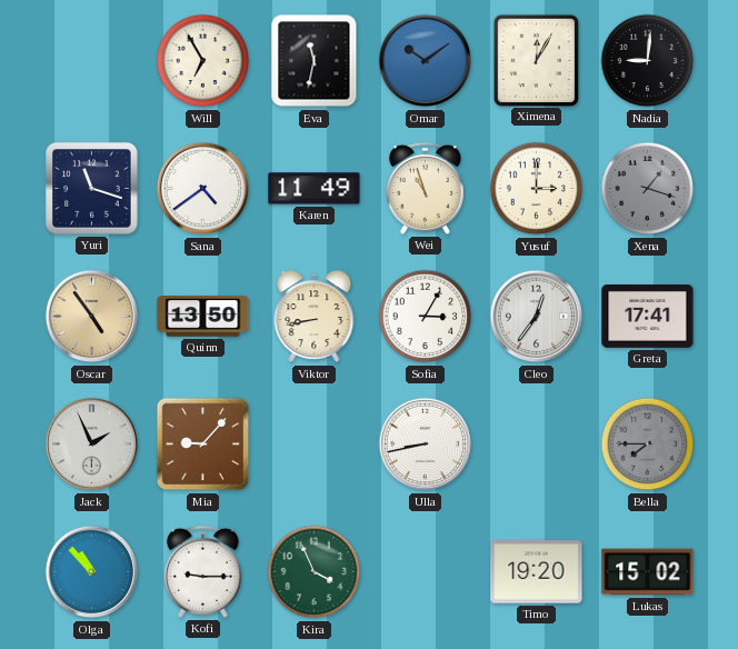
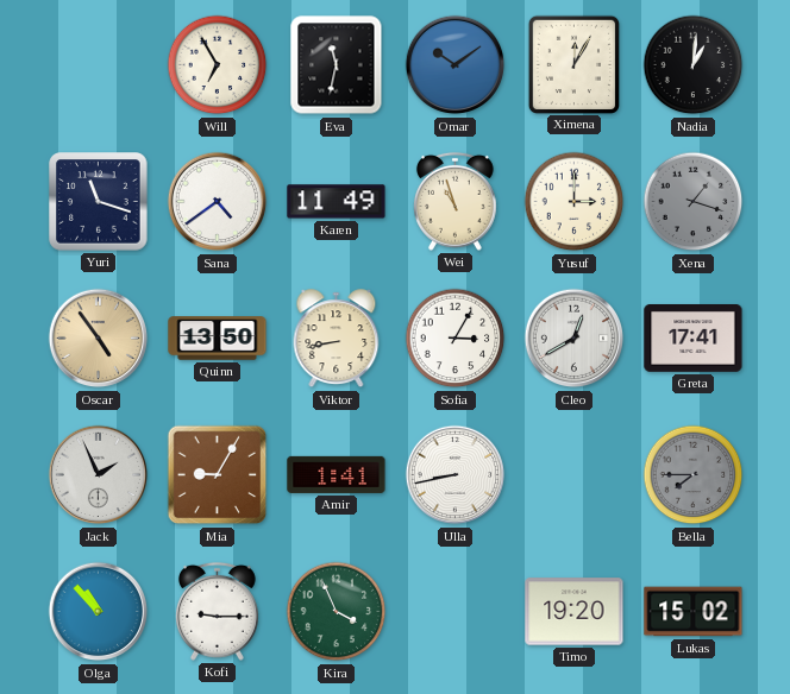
Nadia: 9:01 -> 1:01 (694, 65)
Cleo: 12:36 -> 12:40 (575, 339)
Mia: 9:07 -> 9:05 (218, 475)
Amir: none -> 1:41 (337, 474)
